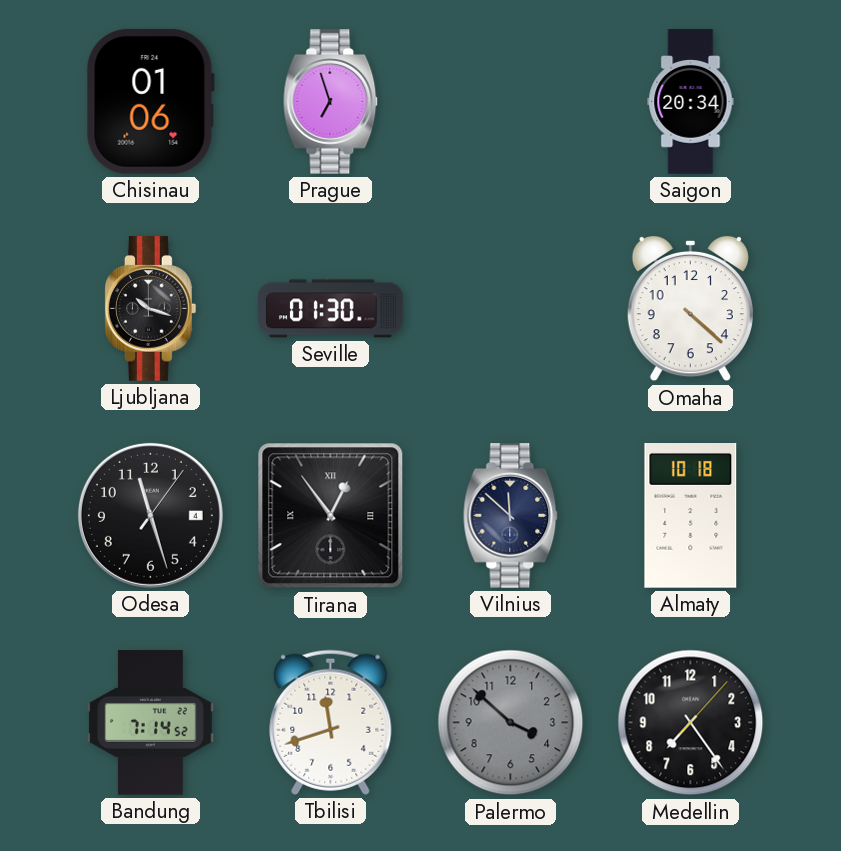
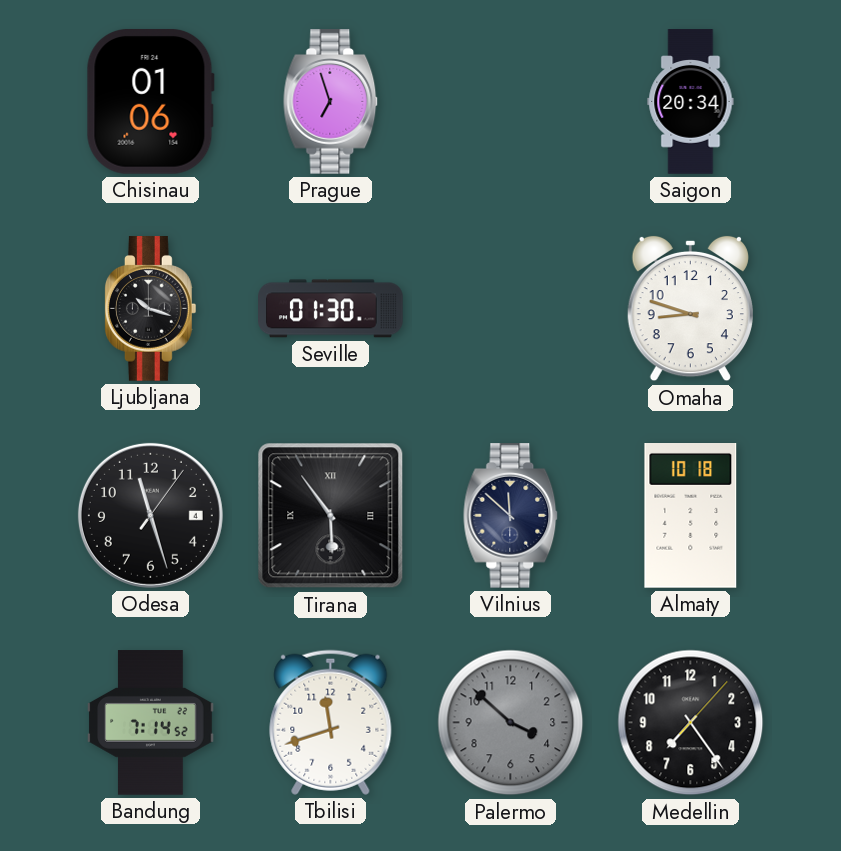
Omaha: 4:22 -> 8:48 (690, 309)
Tirana: 12:54 -> 5:54 (331, 516)
